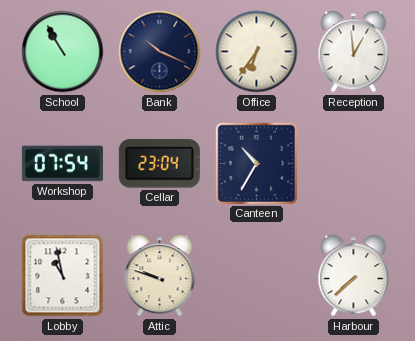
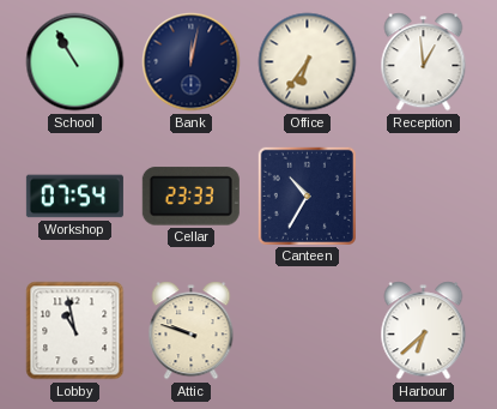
Bank: 10:19 -> 12:02 (192, 62)
Cellar: 23:04 -> 23:33 (190, 197)
Harbour: 7:38 -> 6:38 (424, 331)
